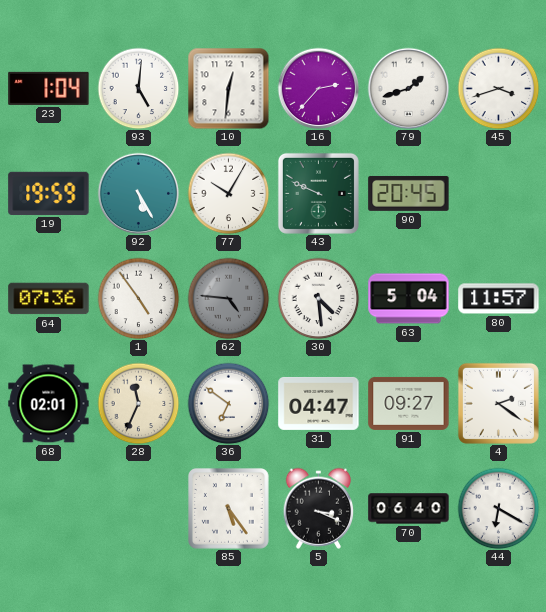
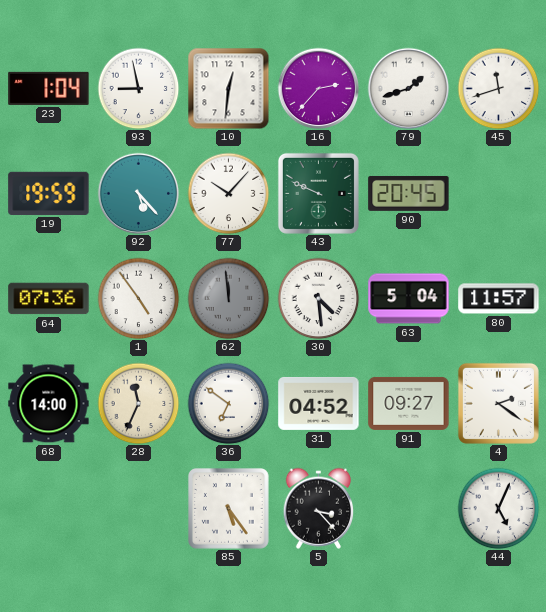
93: 5:01 -> 8:58 (138, 88)
45: 3:42 -> 11:42 (498, 88)
92: 5:25 -> 5:23 (138, 193)
77: 10:05 -> 10:07 (228, 193)
62: 4:46 -> 11:59 (228, 298)
68: 02:01 -> 14:00 (49, 404)
31: 04:47 -> 04:52 (319, 403)
5: 3:19 -> 3:23 (319, 508)
70: 06:40 -> none (409, 509)
44: 6:20 -> 5:04 (498, 508)
